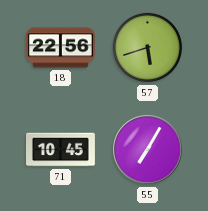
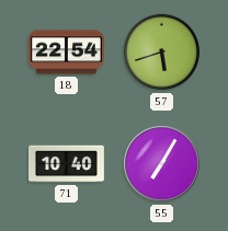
18: 22:56 -> 22:54 (66, 53)
71: 10:45 -> 10:40 (67, 164)
